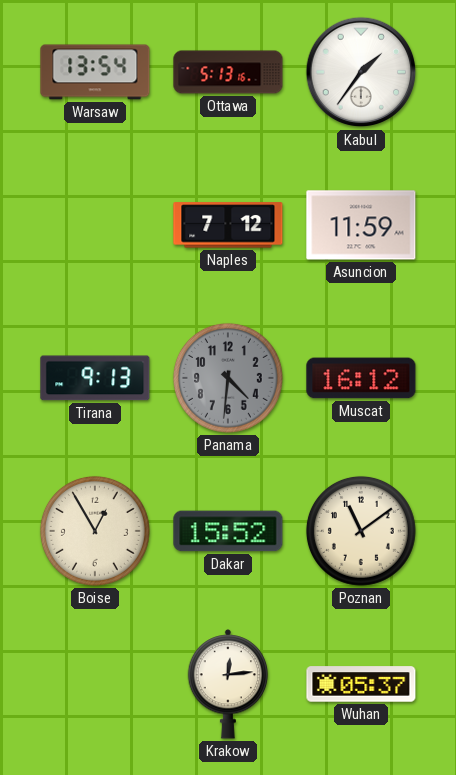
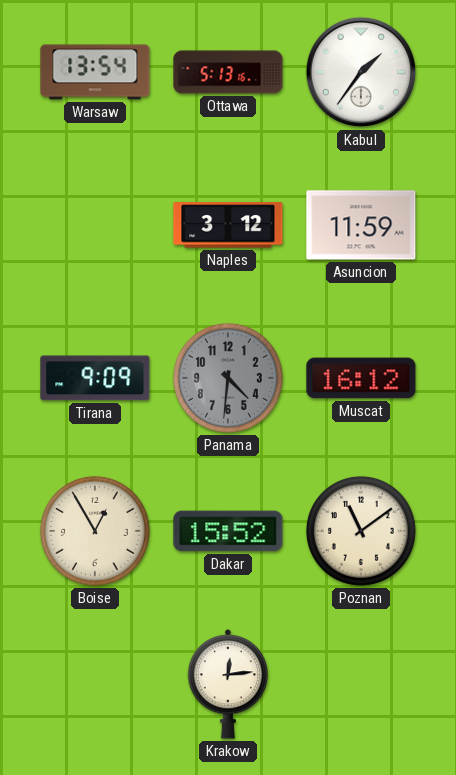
Naples: 7:12 -> 3:12 (228, 225)
Tirana: 9:13 -> 9:09 (95, 378)
Wuhan: 05:37 -> none (361, 684)
